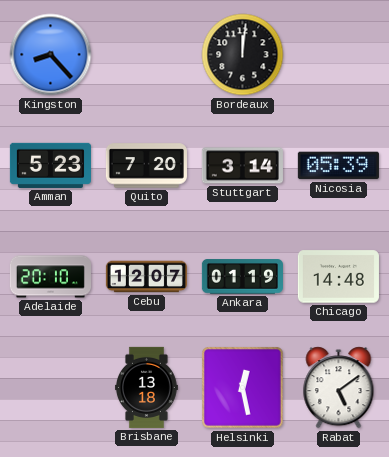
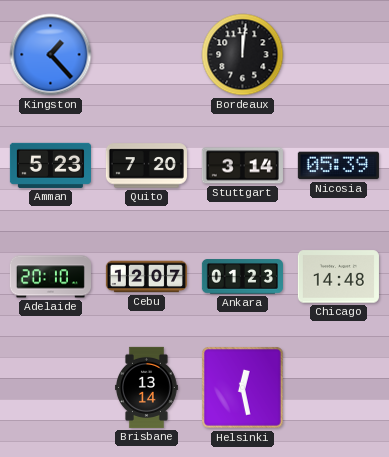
Kingston: 8:23 -> 1:23 (51, 55)
Ankara: 01:19 -> 01:23 (242, 277)
Brisbane: 13:18 -> 13:14 (146, 387)
Rabat: 5:09 -> none (339, 388)
